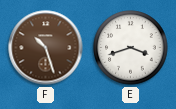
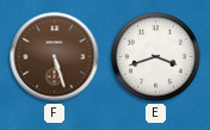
F: 10:27 -> 5:27 (55, 57)
